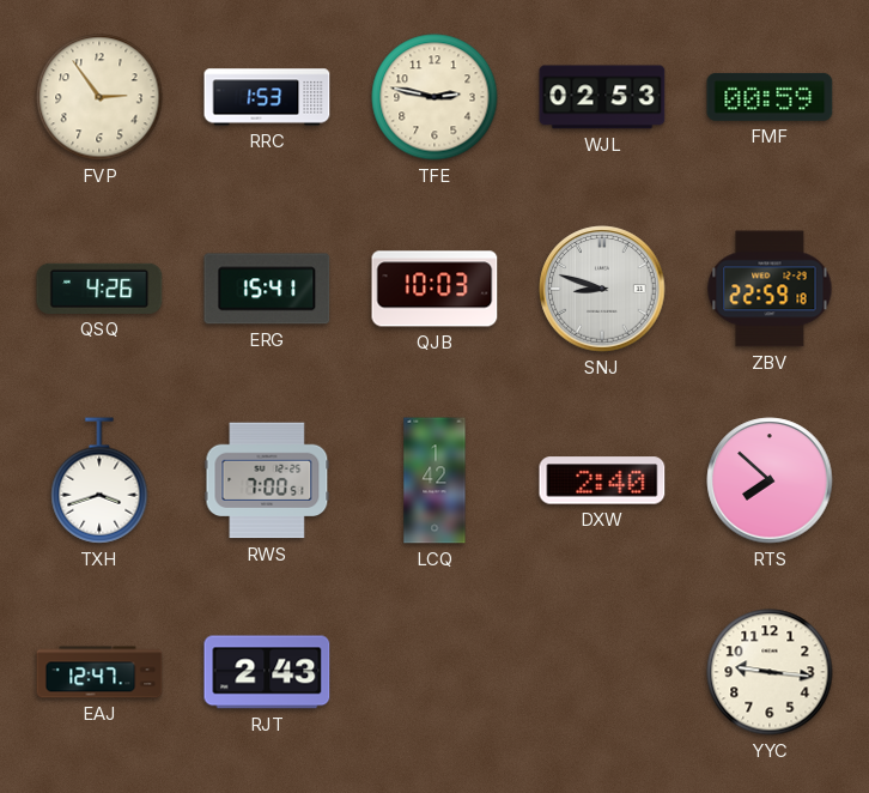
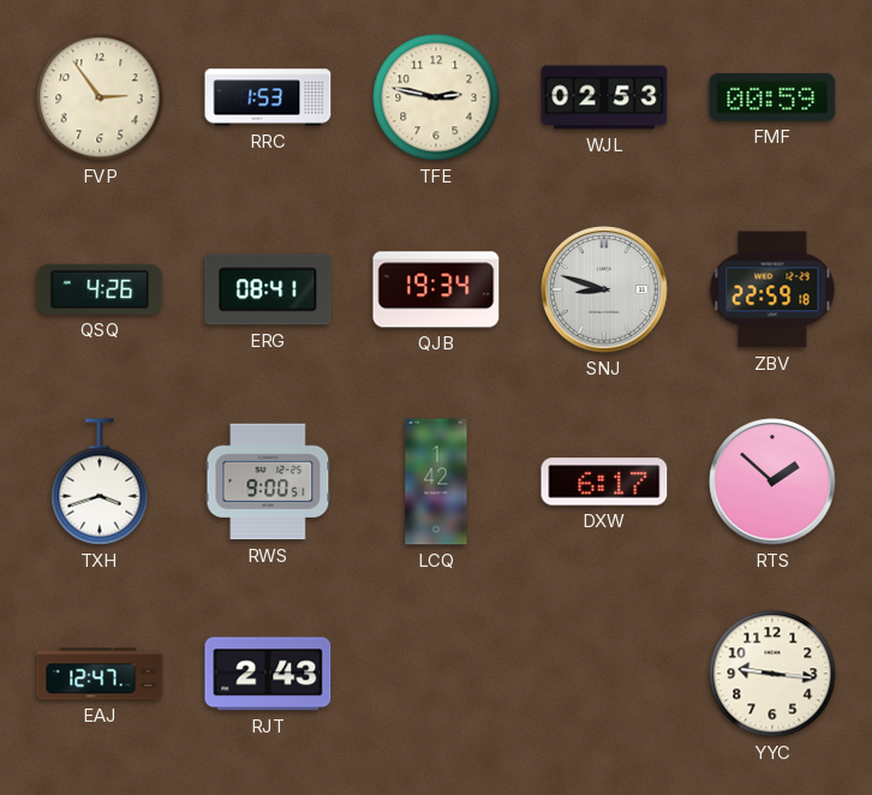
ERG: 15:41 -> 08:41 (268, 289)
QJB: 10:03 -> 19:34 (436, 289)
RWS: 7:00 -> 9:00 (268, 482)
DXW: 2:40 -> 6:17 (604, 482)
RTS: 7:52 -> 1:52 (772, 482)
